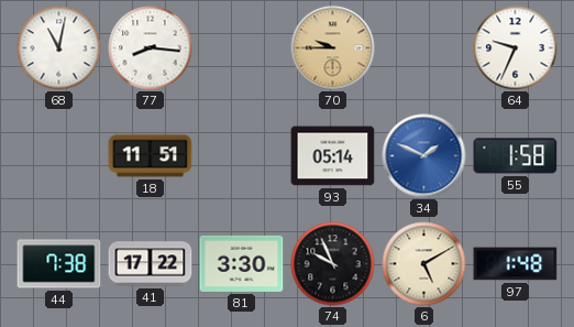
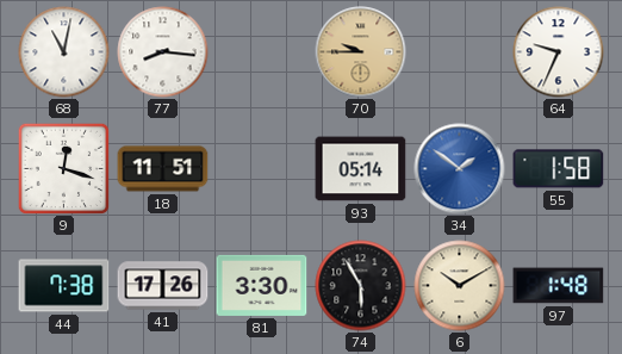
9: none -> 12:18 (63, 168)
34: 1:49 -> 1:51 (460, 169)
41: 17:22 -> 17:26 (163, 286)
74: 9:56 -> 5:55 (361, 286)
6: 5:10 -> 10:10 (460, 286)
